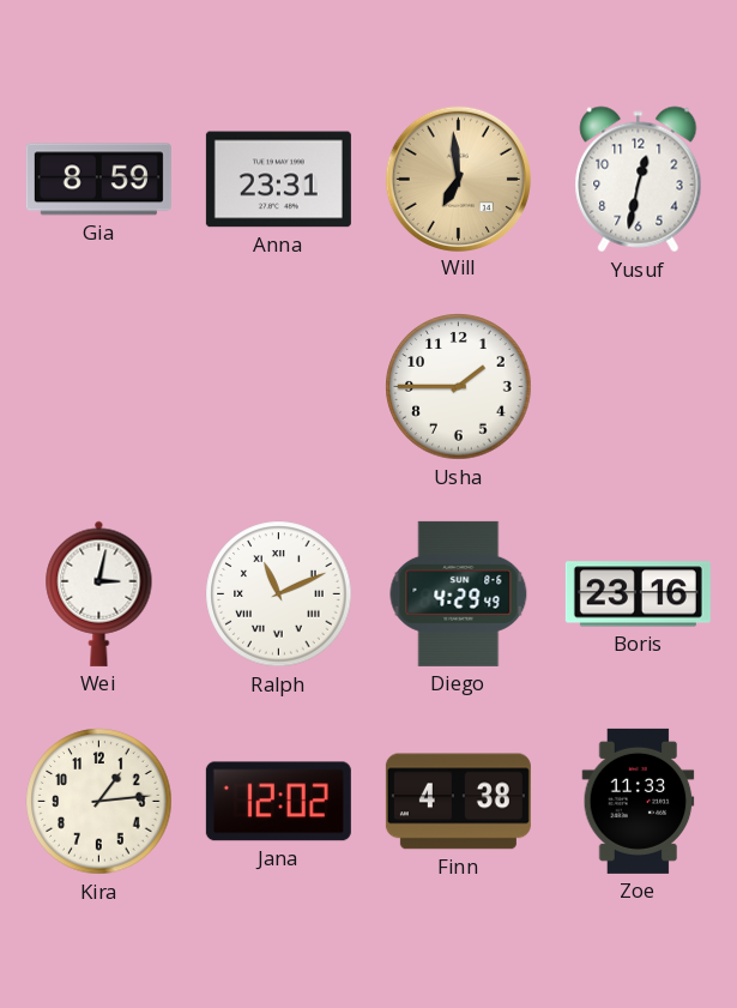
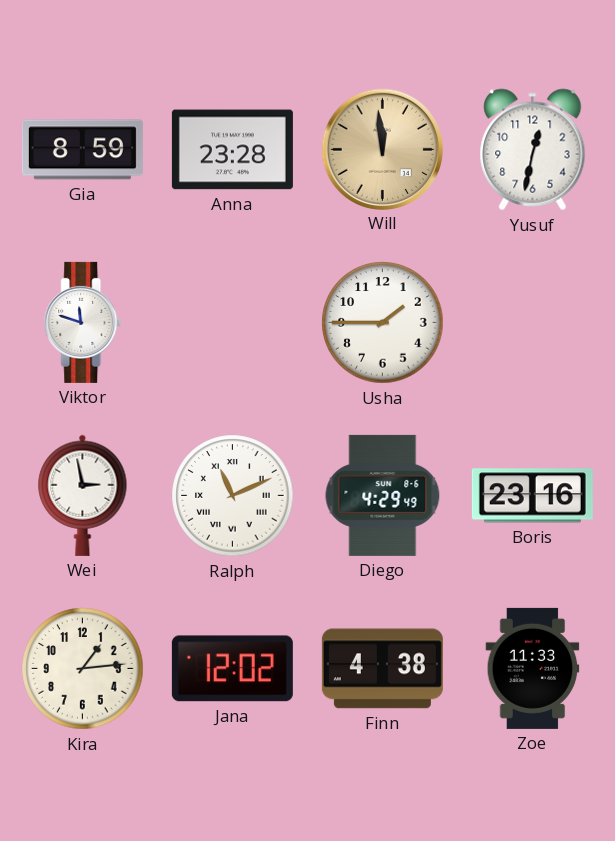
Anna: 23:31 -> 23:28 (232, 150)
Will: 6:59 -> 11:59 (382, 149)
Viktor: none -> 11:48 (83, 322)
Wei: 3:02 -> 2:58 (83, 495)
